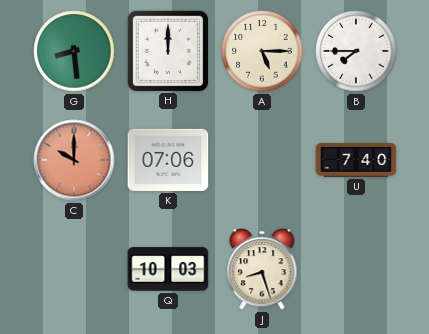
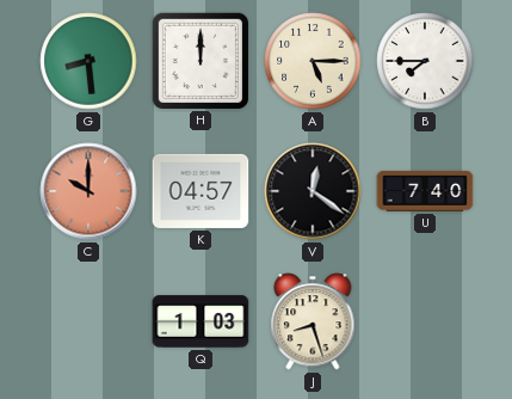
K: 07:06 -> 04:57 (201, 191)
V: none -> 12:21 (313, 191)
Q: 10:03 -> 1:03 (201, 321)
